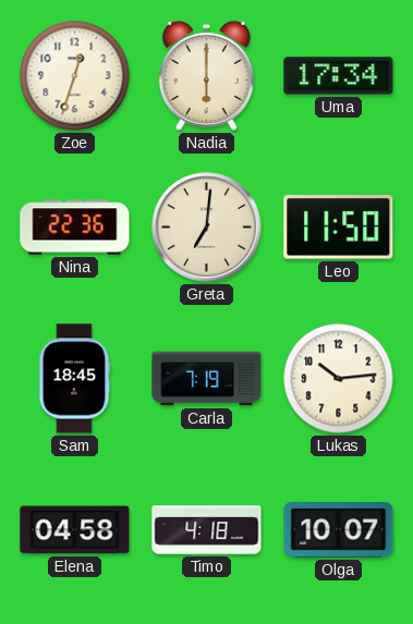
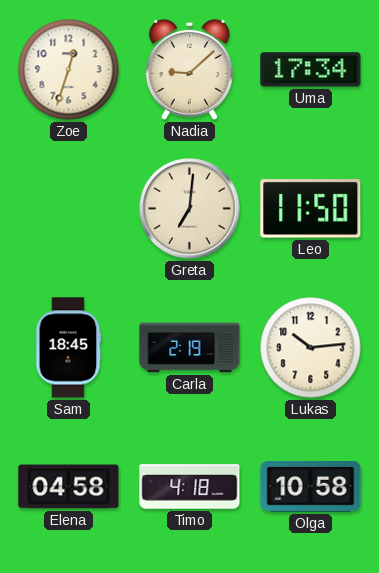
Nadia: 6:00 -> 9:08 (189, 69)
Nina: 22:36 -> none (75, 228)
Carla: 7:19 -> 2:19 (190, 348)
Olga: 10:07 -> 10:58 (311, 487)
